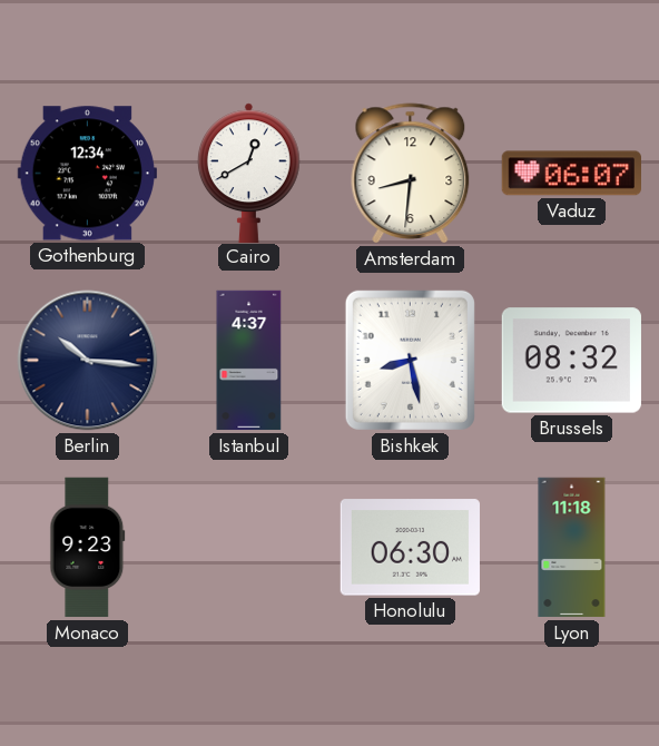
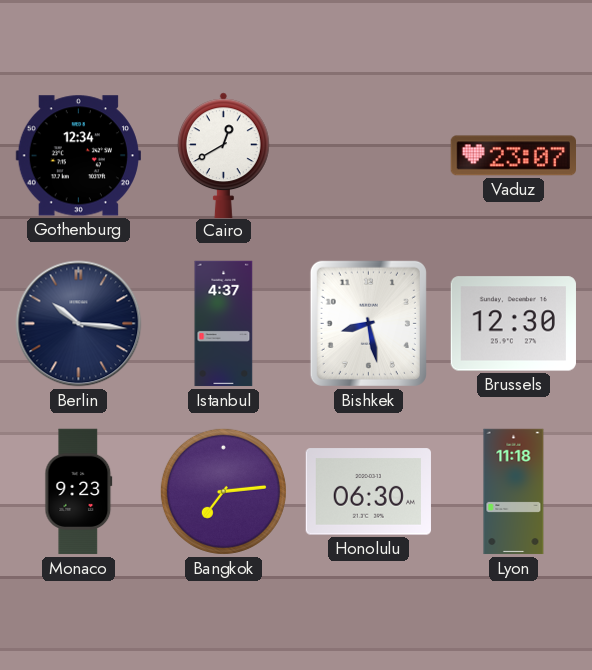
Amsterdam: 8:31 -> none (411, 174)
Vaduz: 06:07 -> 23:07 (513, 156)
Brussels: 08:32 -> 12:30 (513, 324)
Bangkok: none -> 7:14 (223, 491)
